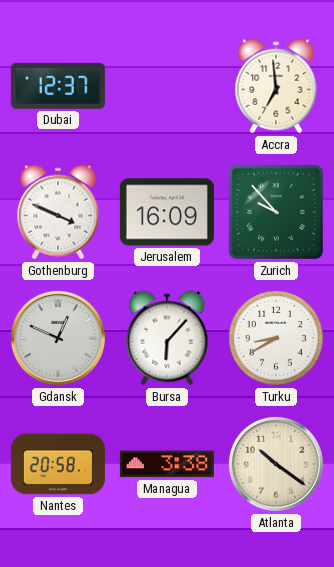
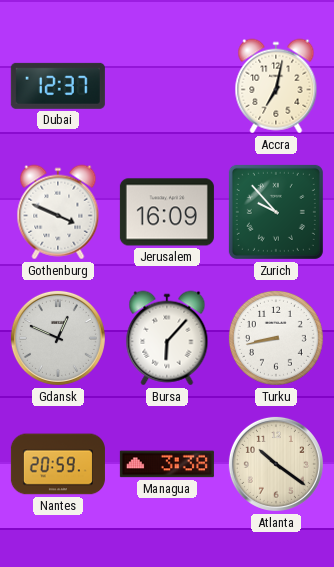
Accra: 6:59 -> 7:02 (276, 86)
Turku: 8:40 -> 8:43 (276, 338)
Nantes: 20:58 -> 20:59 (58, 464)
